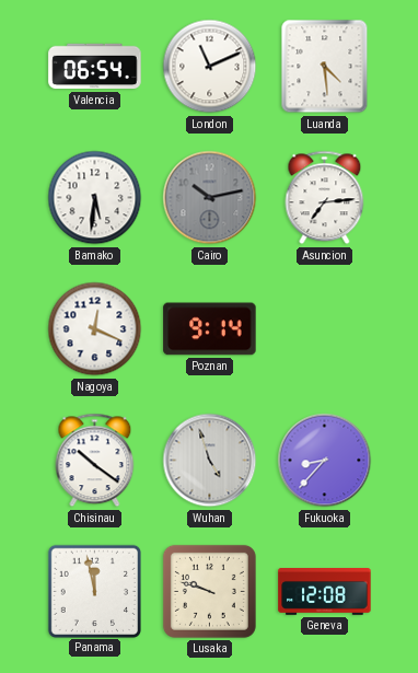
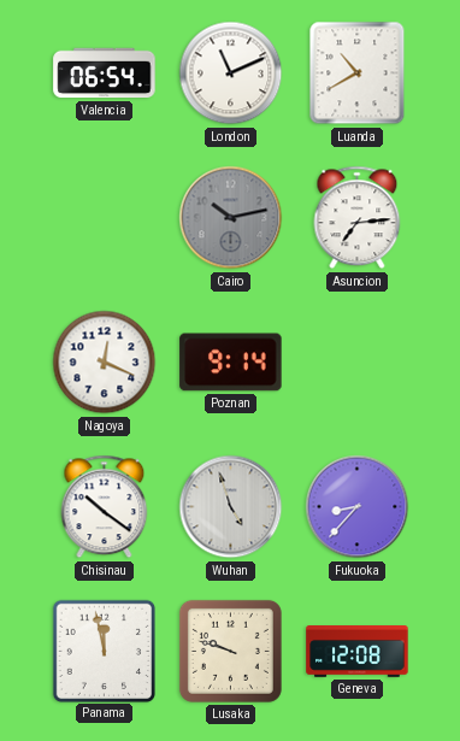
Luanda: 4:29 -> 10:40 (358, 73)
Bamako: 5:31 -> none (95, 198)
